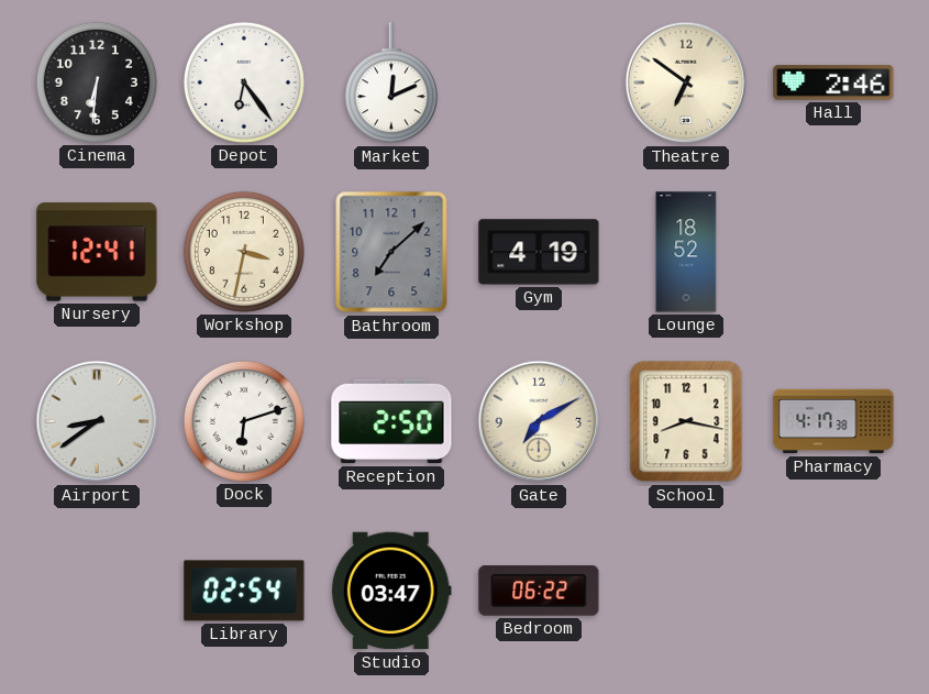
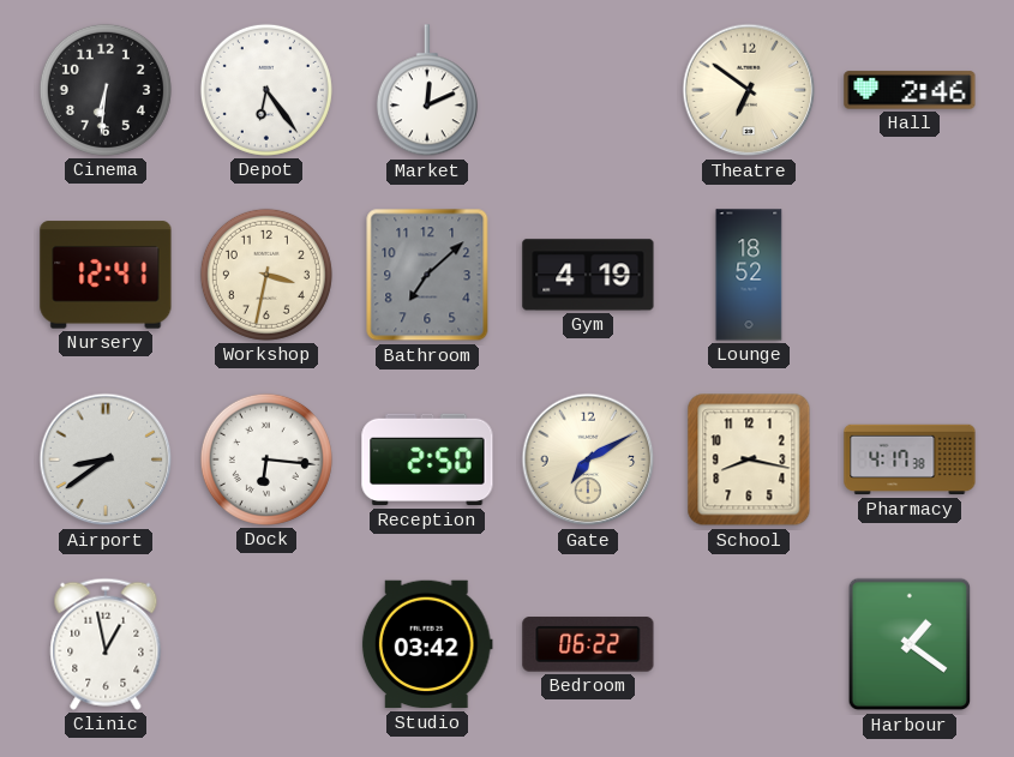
Dock: 6:12 -> 6:16 (266, 459)
Clinic: none -> 12:58 (106, 644)
Library: 02:54 -> none (244, 591)
Studio: 03:47 -> 03:42 (427, 644)
Harbour: none -> 1:21 (910, 644)
